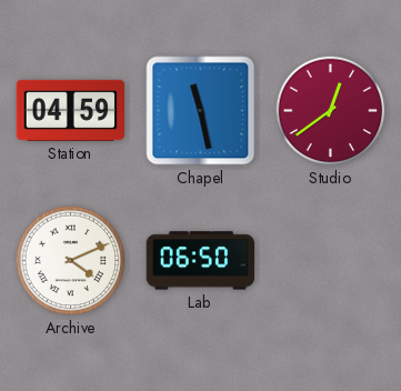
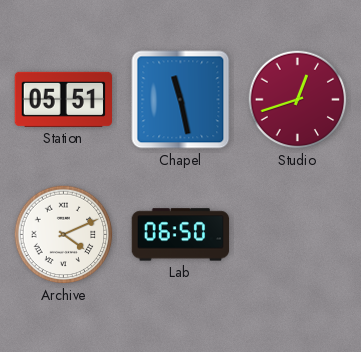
Station: 04:59 -> 05:51 (64, 99)
Studio: 12:39 -> 12:42 (298, 100)
